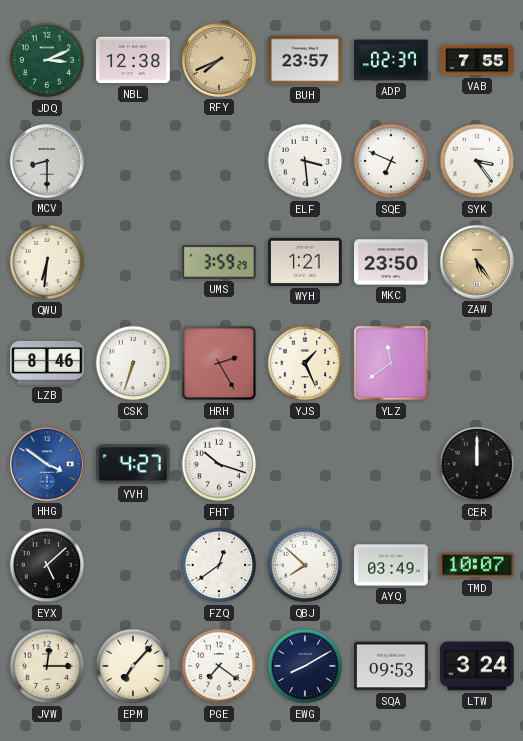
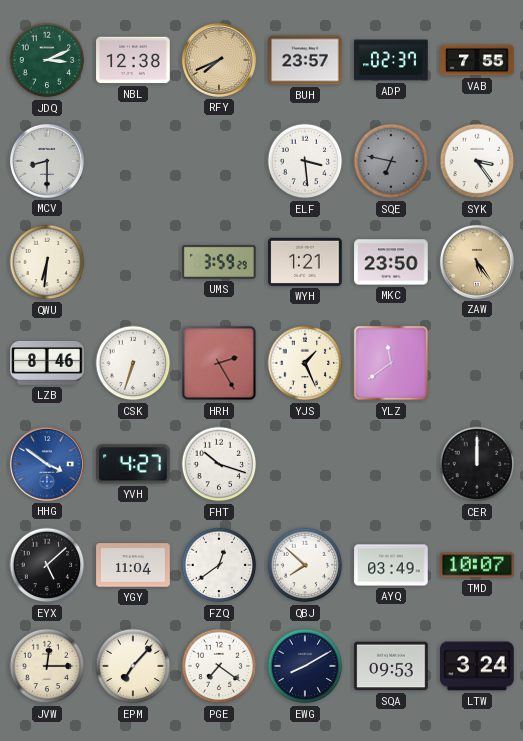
SQE: 6:49 -> 6:47 (391, 161)
SQE dial: white -> grey (391, 161)
YGY: none -> 11:04 (133, 565)
